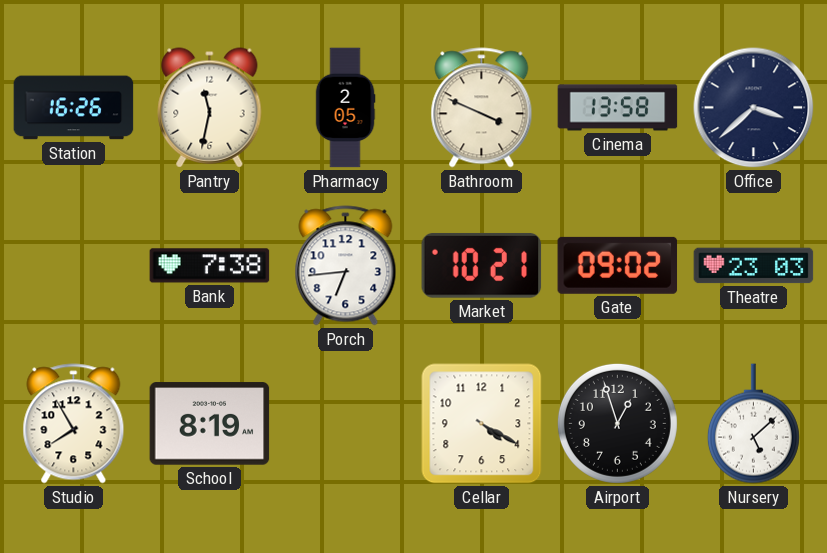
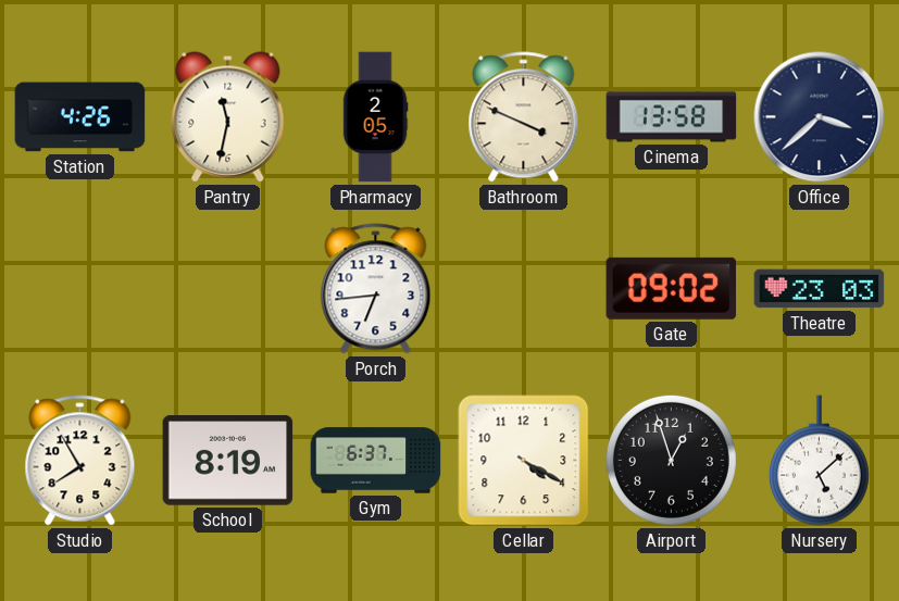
Station: 16:26 -> 4:26 (80, 117)
Bank: 7:38 -> none (210, 266)
Market: 10:21 -> none (482, 265)
Gym: none -> 6:37 (376, 461)
